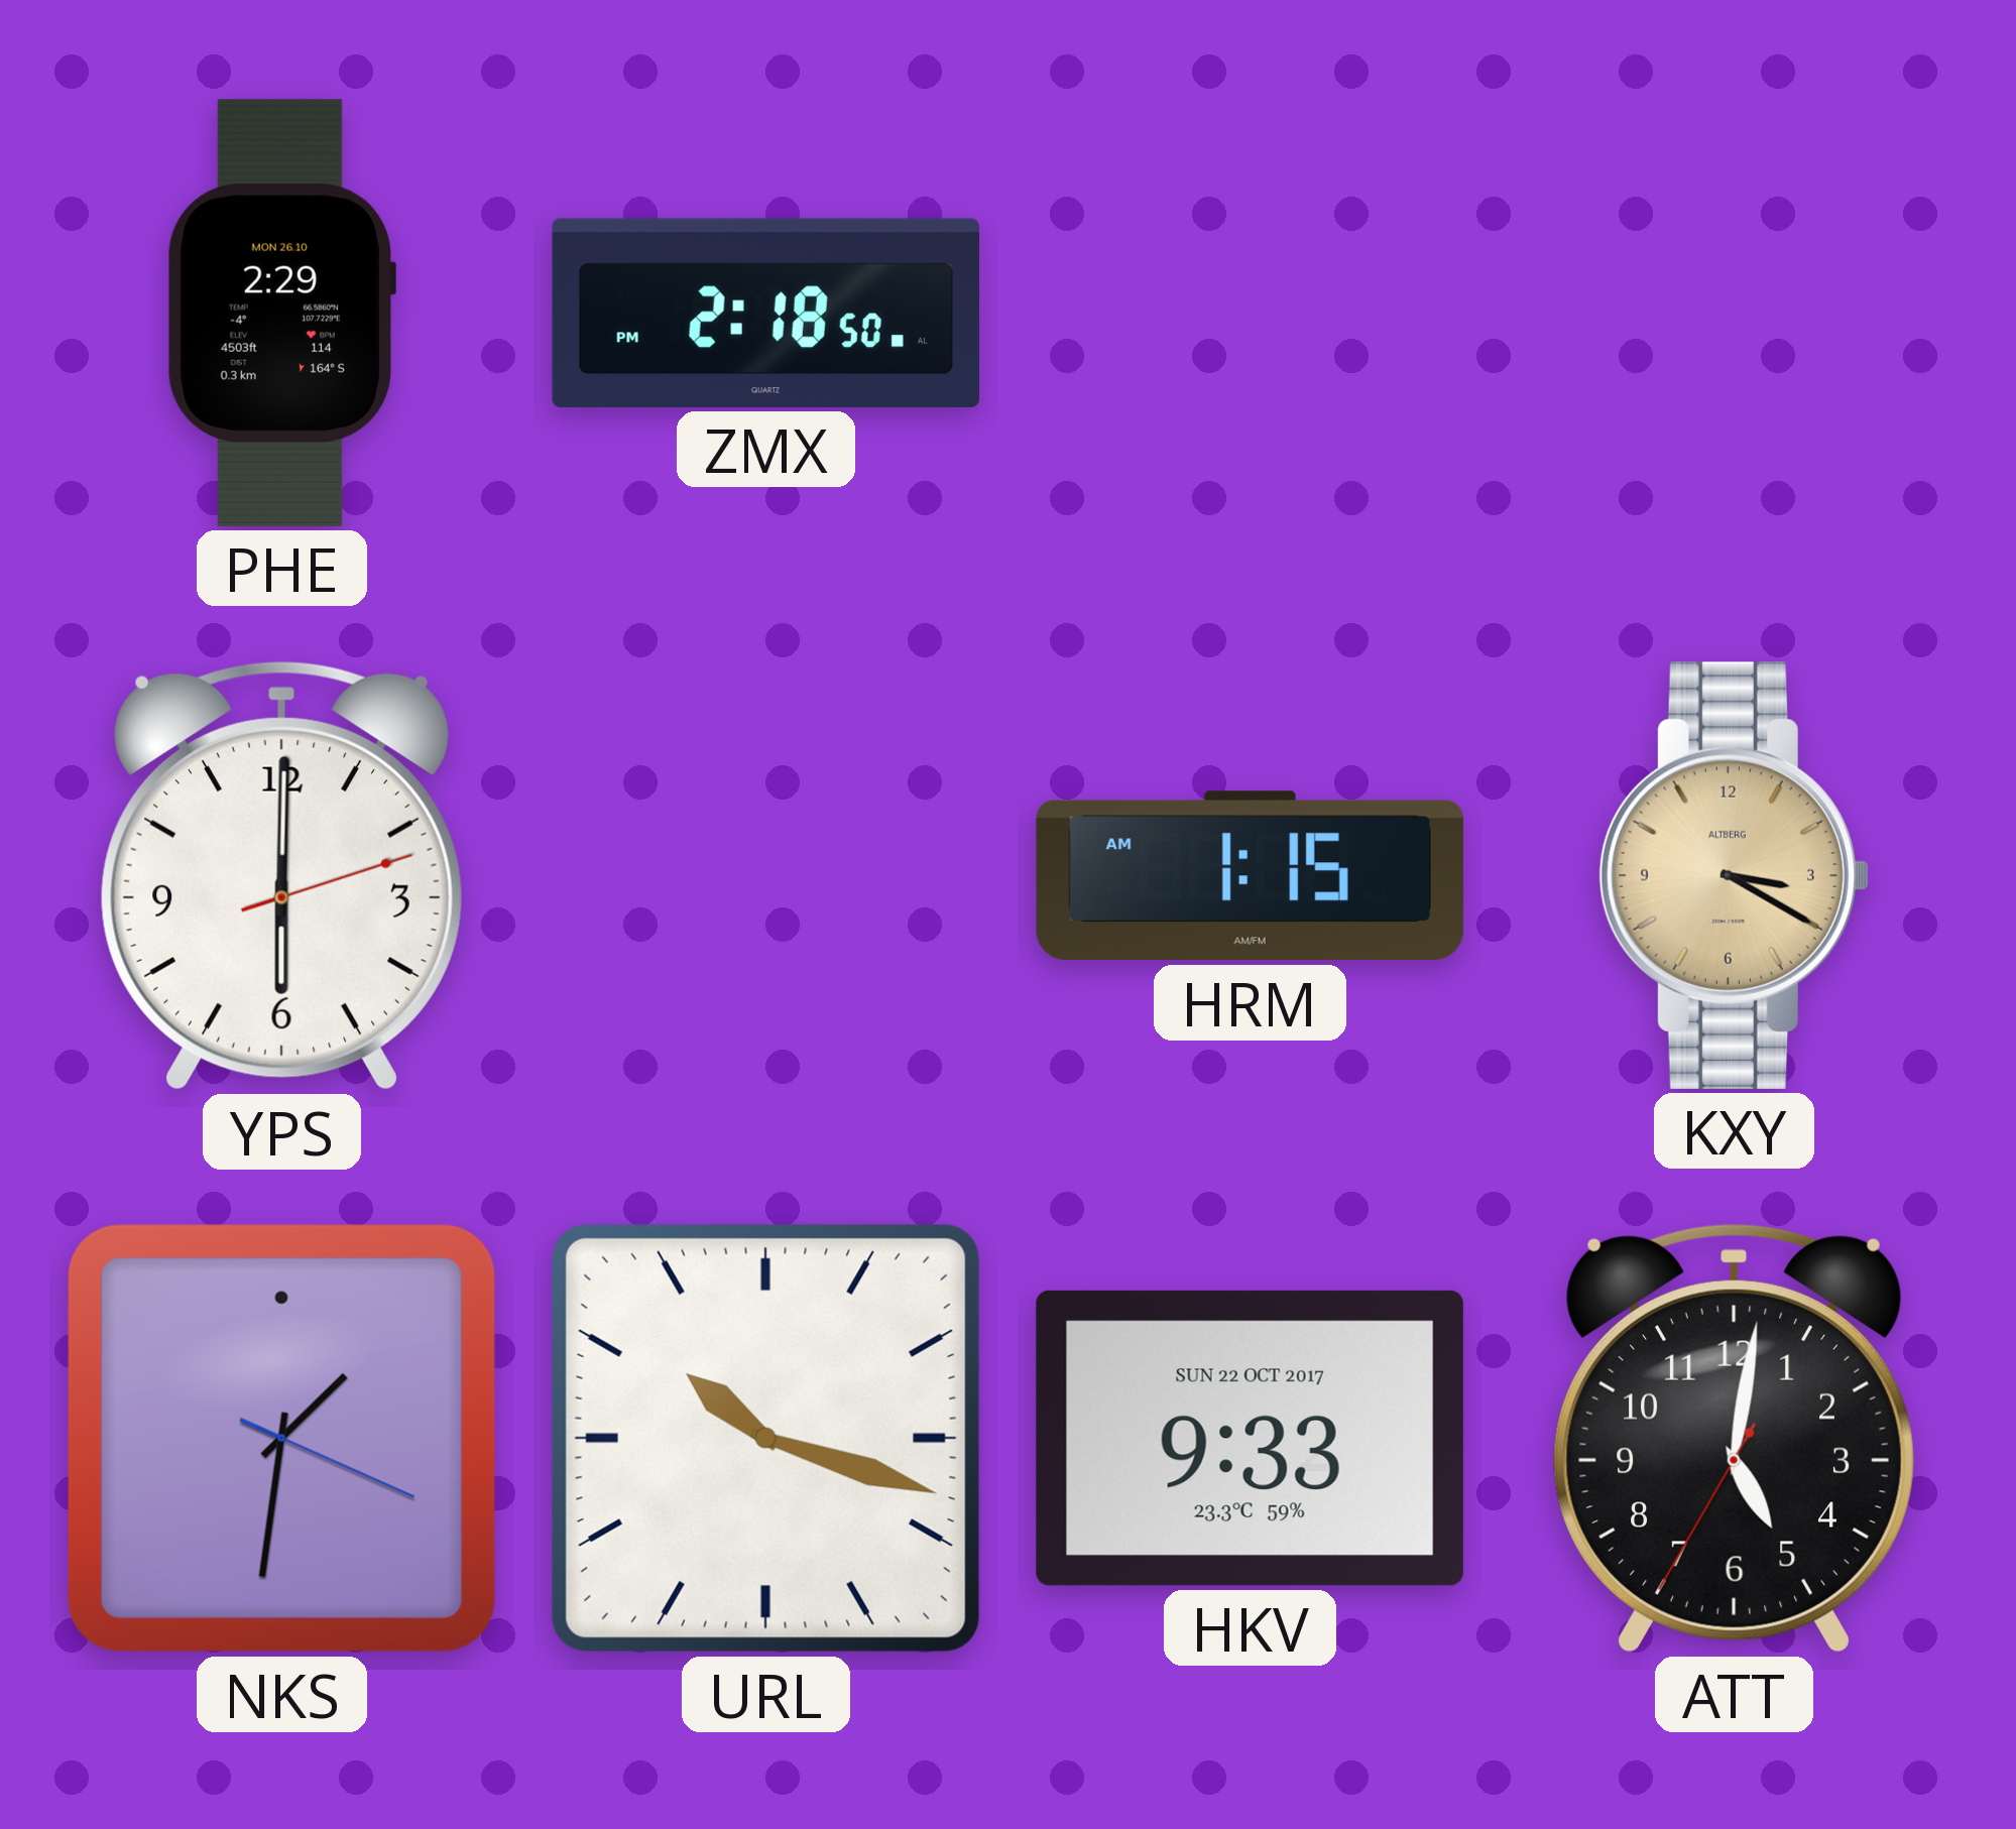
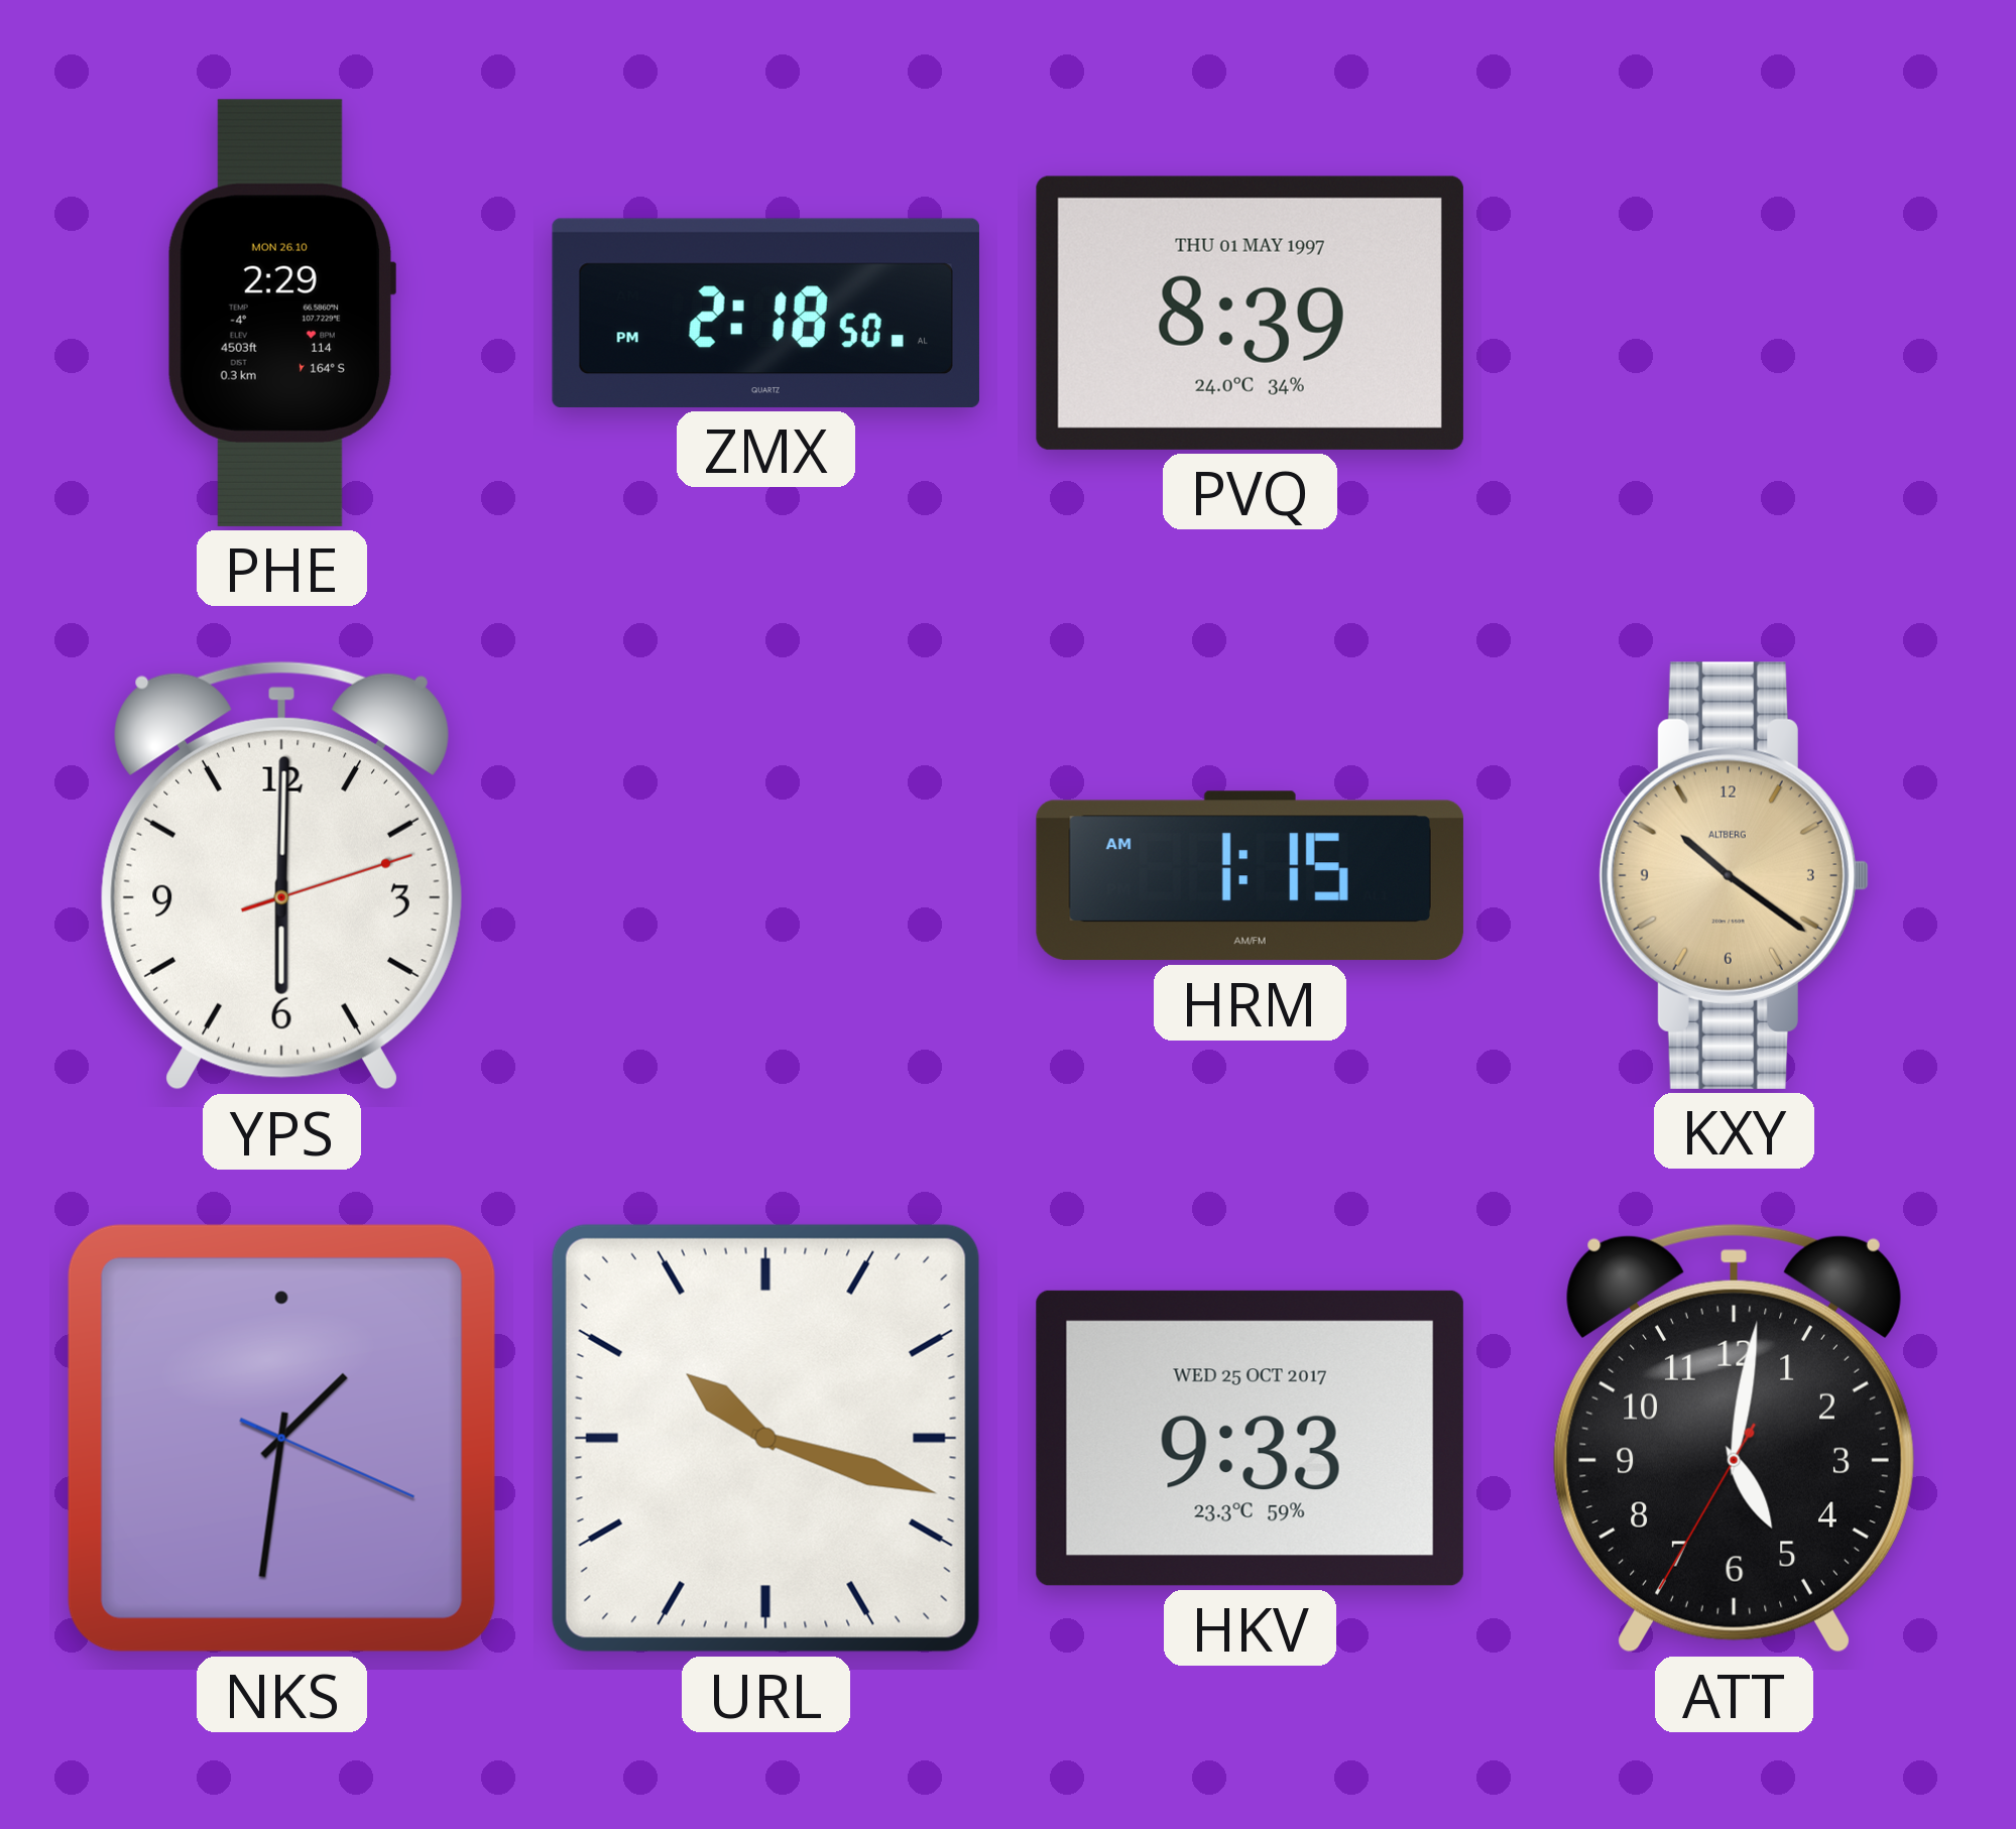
PVQ: none -> 8:39 (1250, 313)
KXY: 3:20 -> 10:21 (1734, 875)
HKV date: SUN 22 OCT 2017 -> WED 25 OCT 2017 (1250, 1438)
